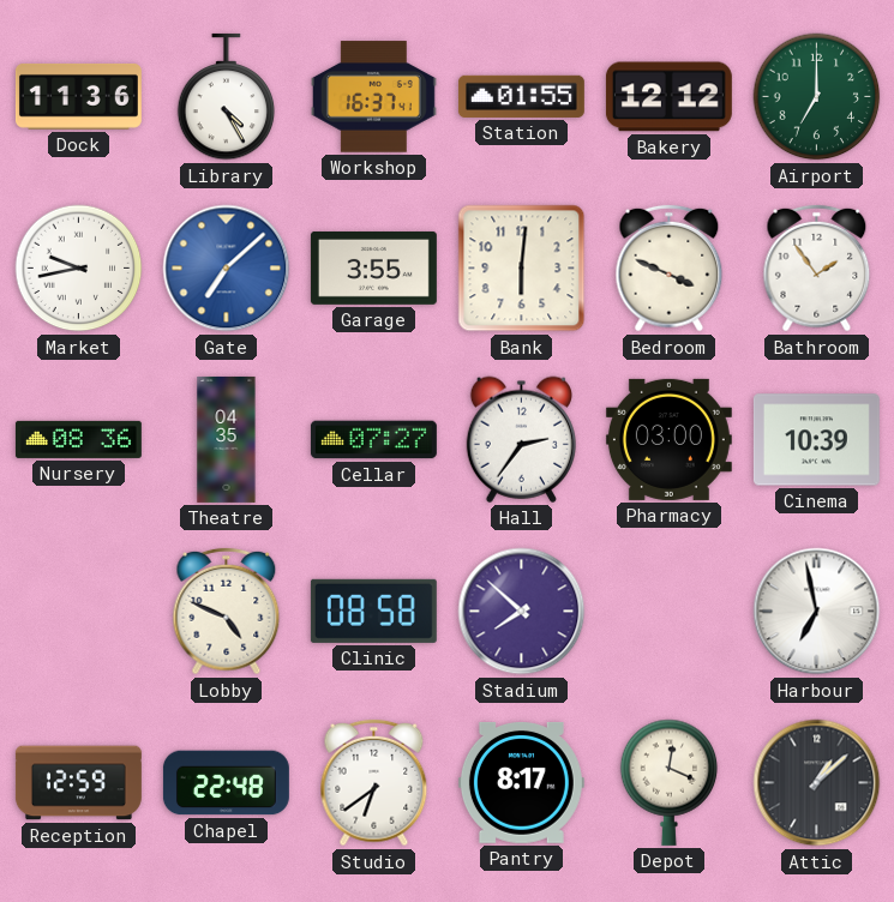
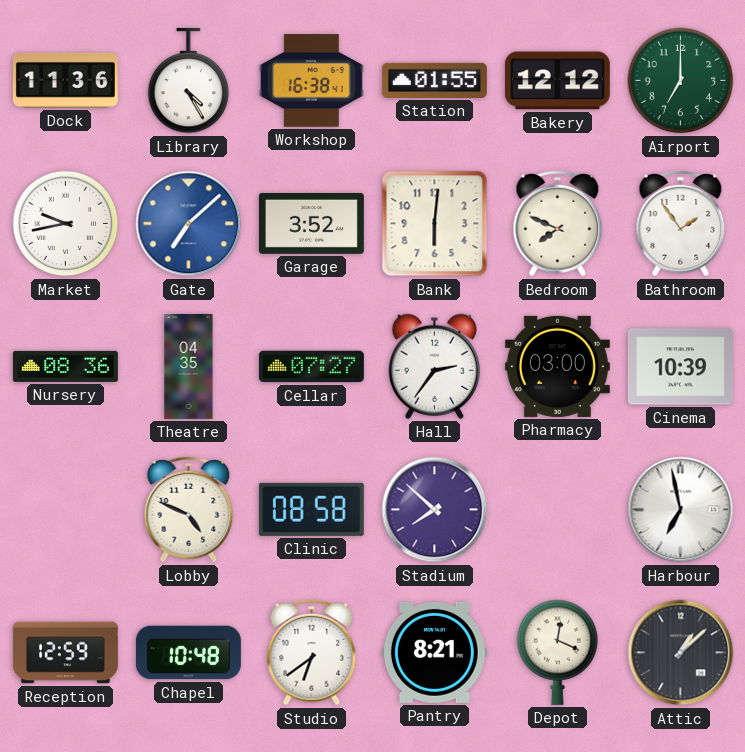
Workshop: 16:37 -> 16:38 (311, 81)
Garage: 3:55 -> 3:52 (311, 223)
Bedroom: 3:49 -> 7:49 (558, 224)
Chapel: 22:48 -> 10:48 (188, 653)
Pantry: 8:17 -> 8:21 (434, 652)
